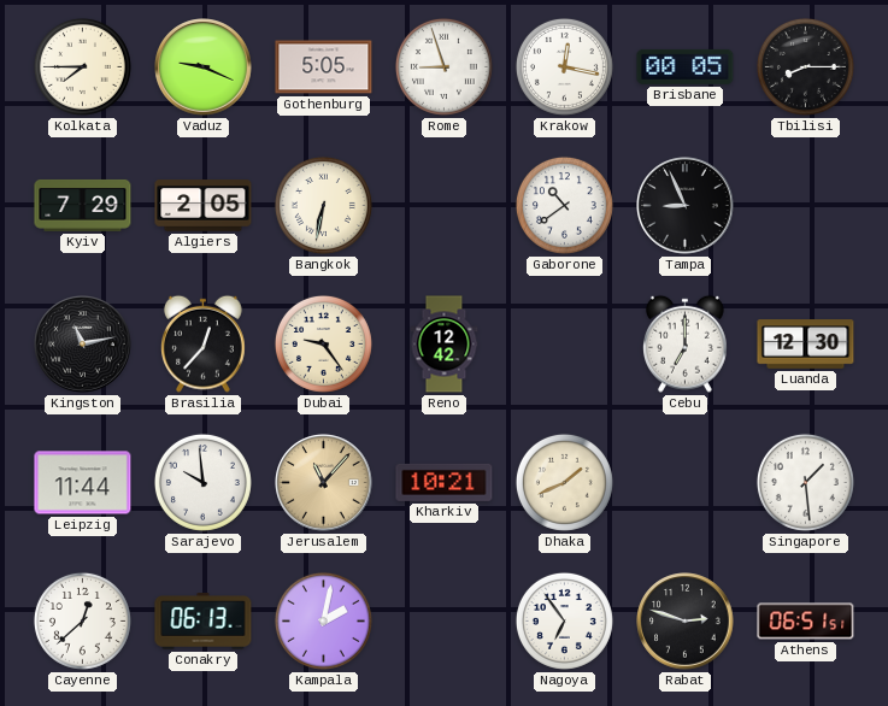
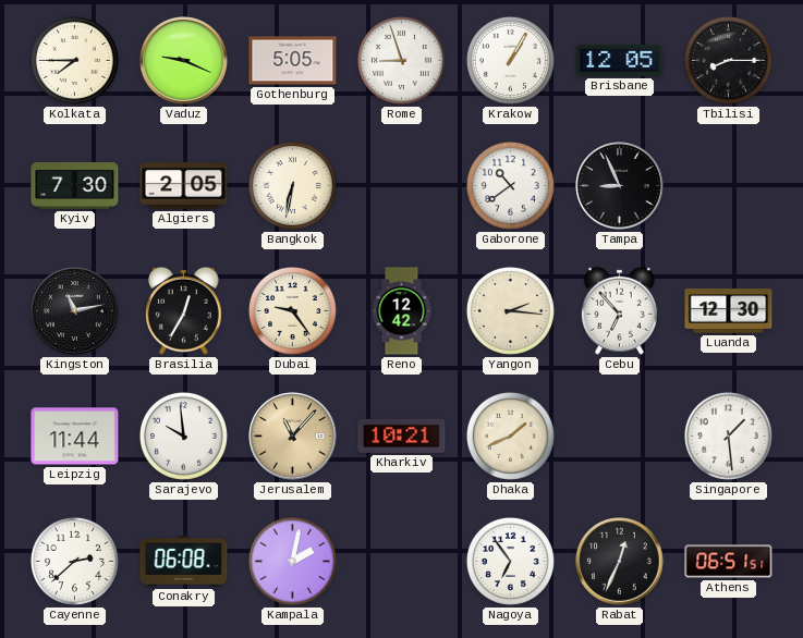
Krakow: 12:17 -> 1:05 (510, 60)
Brisbane: 00:05 -> 12:05 (620, 60)
Kyiv: 7:29 -> 7:30 (75, 185)
Brasilia: 12:37 -> 12:35 (184, 310)
Yangon: none -> 2:16 (510, 310)
Cebu: 7:00 -> 6:53 (620, 310)
Cayenne: 12:38 -> 2:38 (74, 561)
Conakry: 06:13 -> 06:08 (184, 562)
Rabat: 2:48 -> 12:34 (620, 562)
